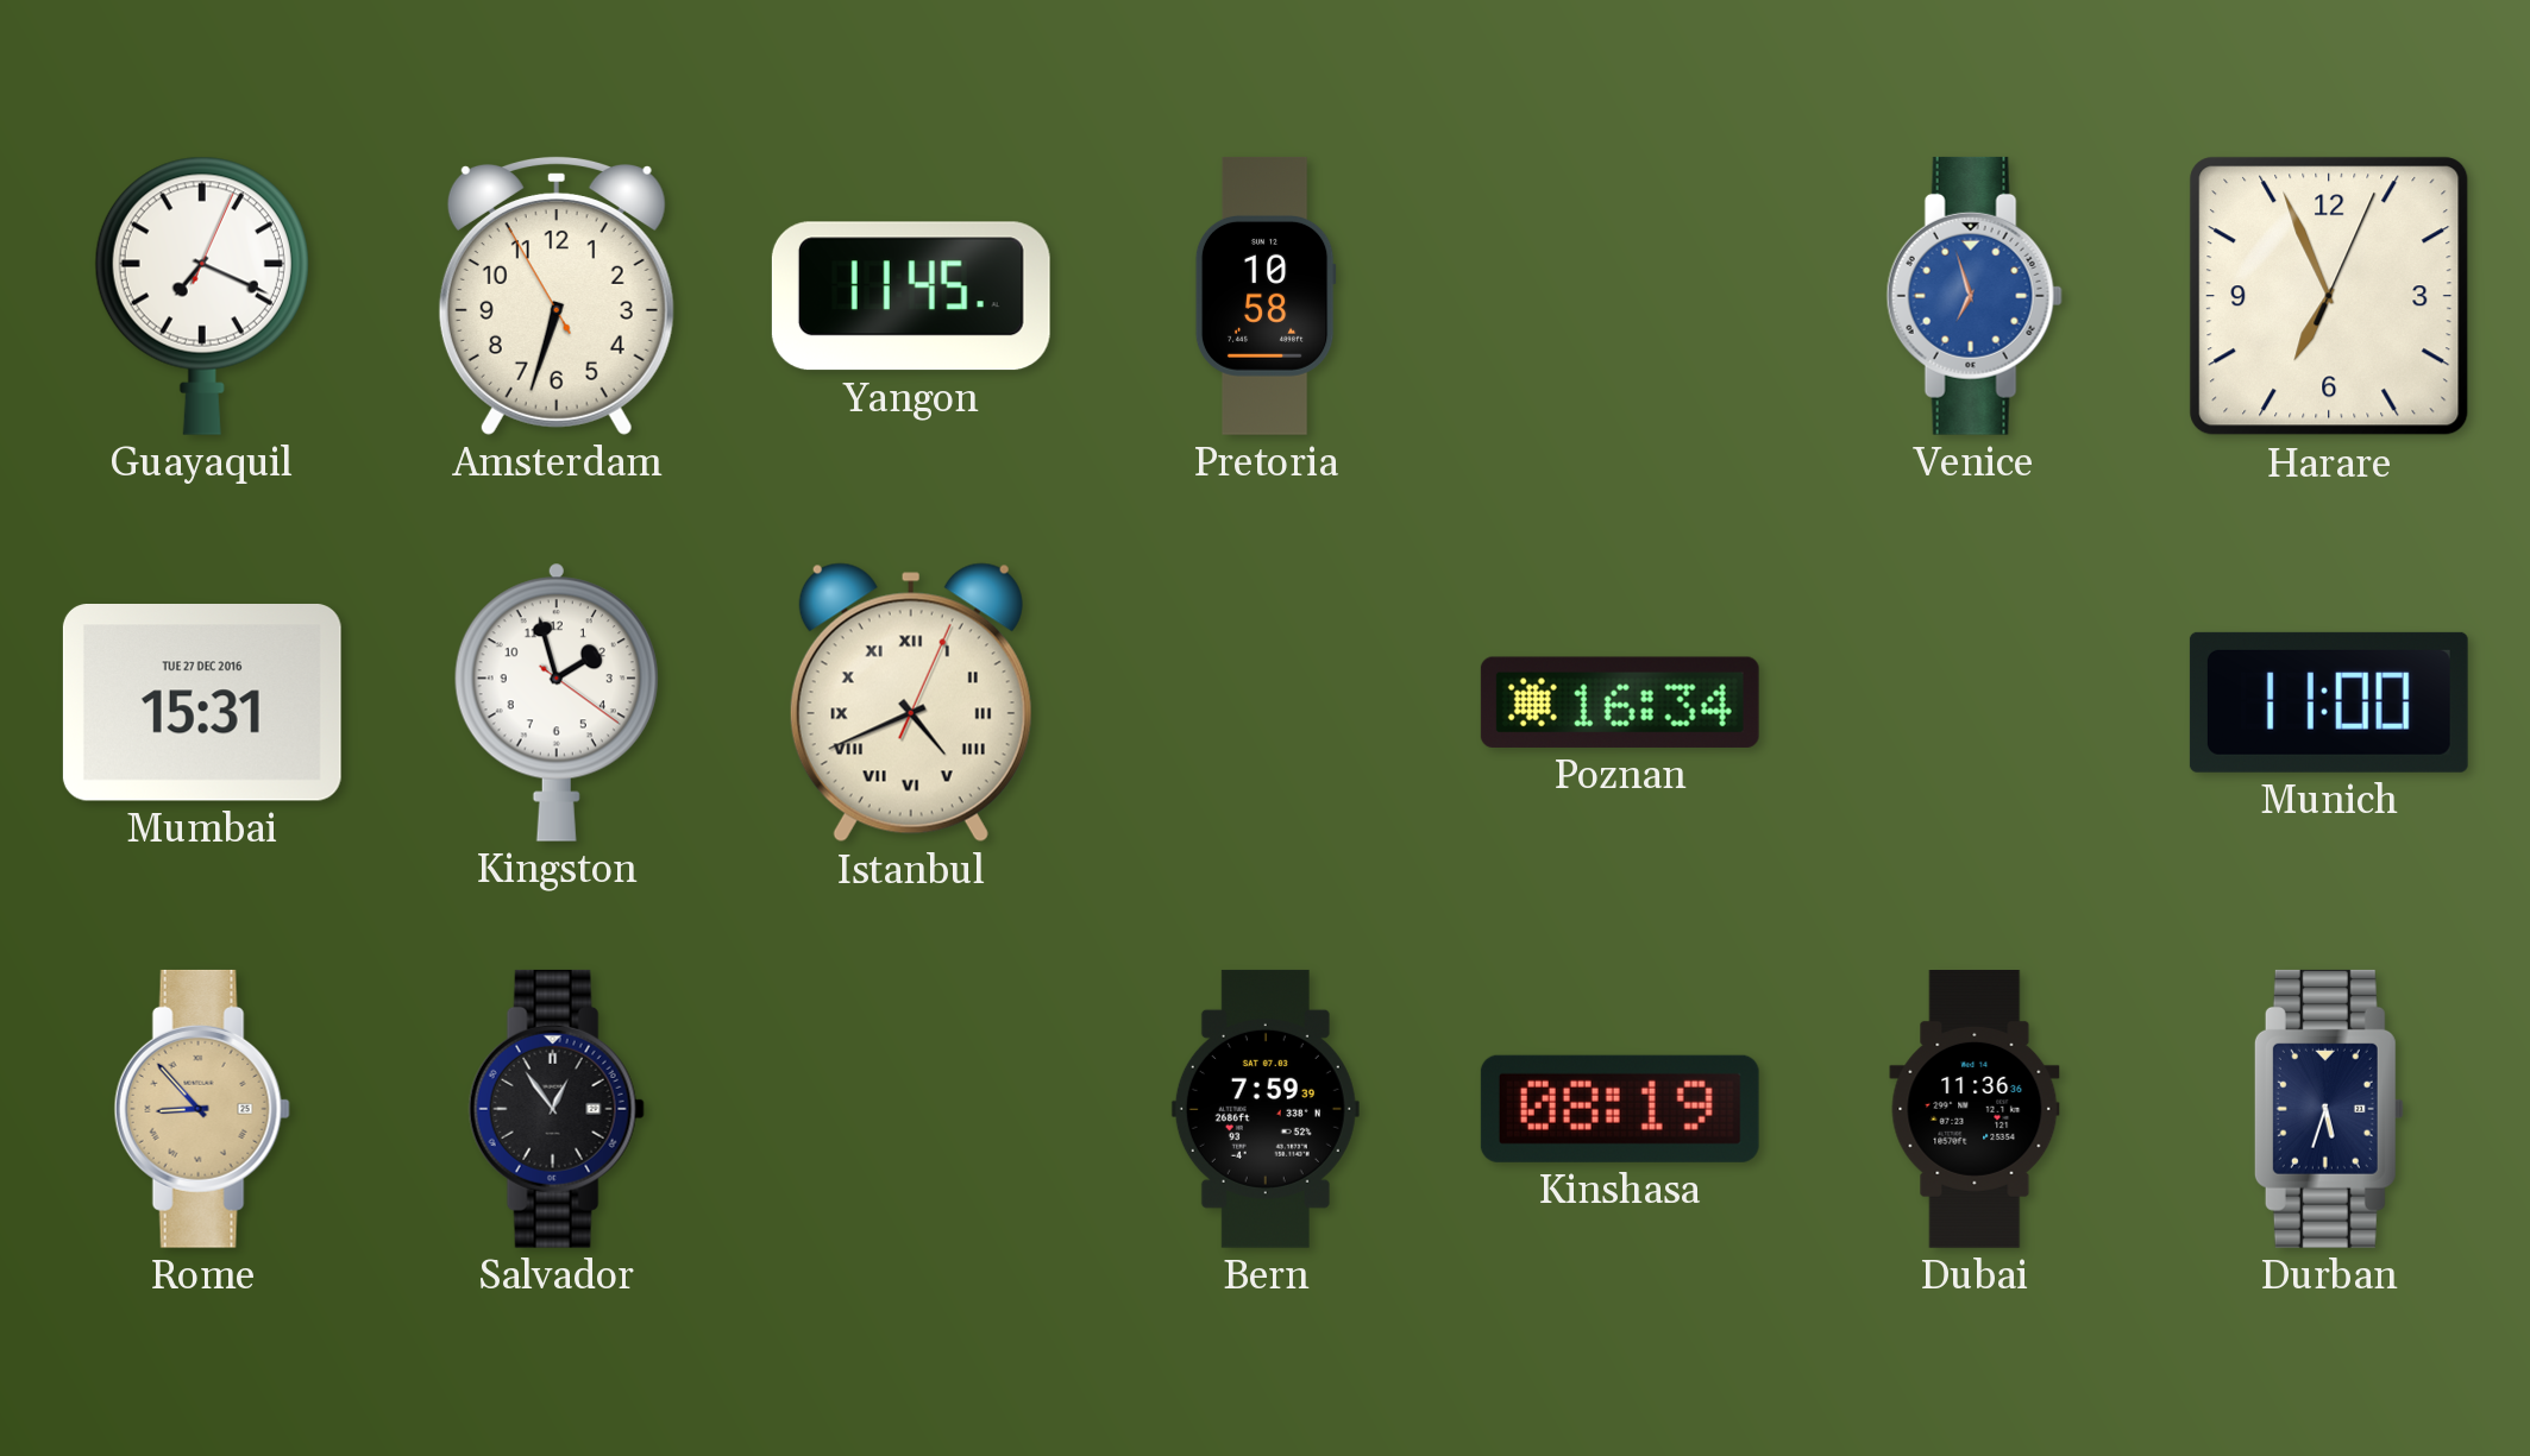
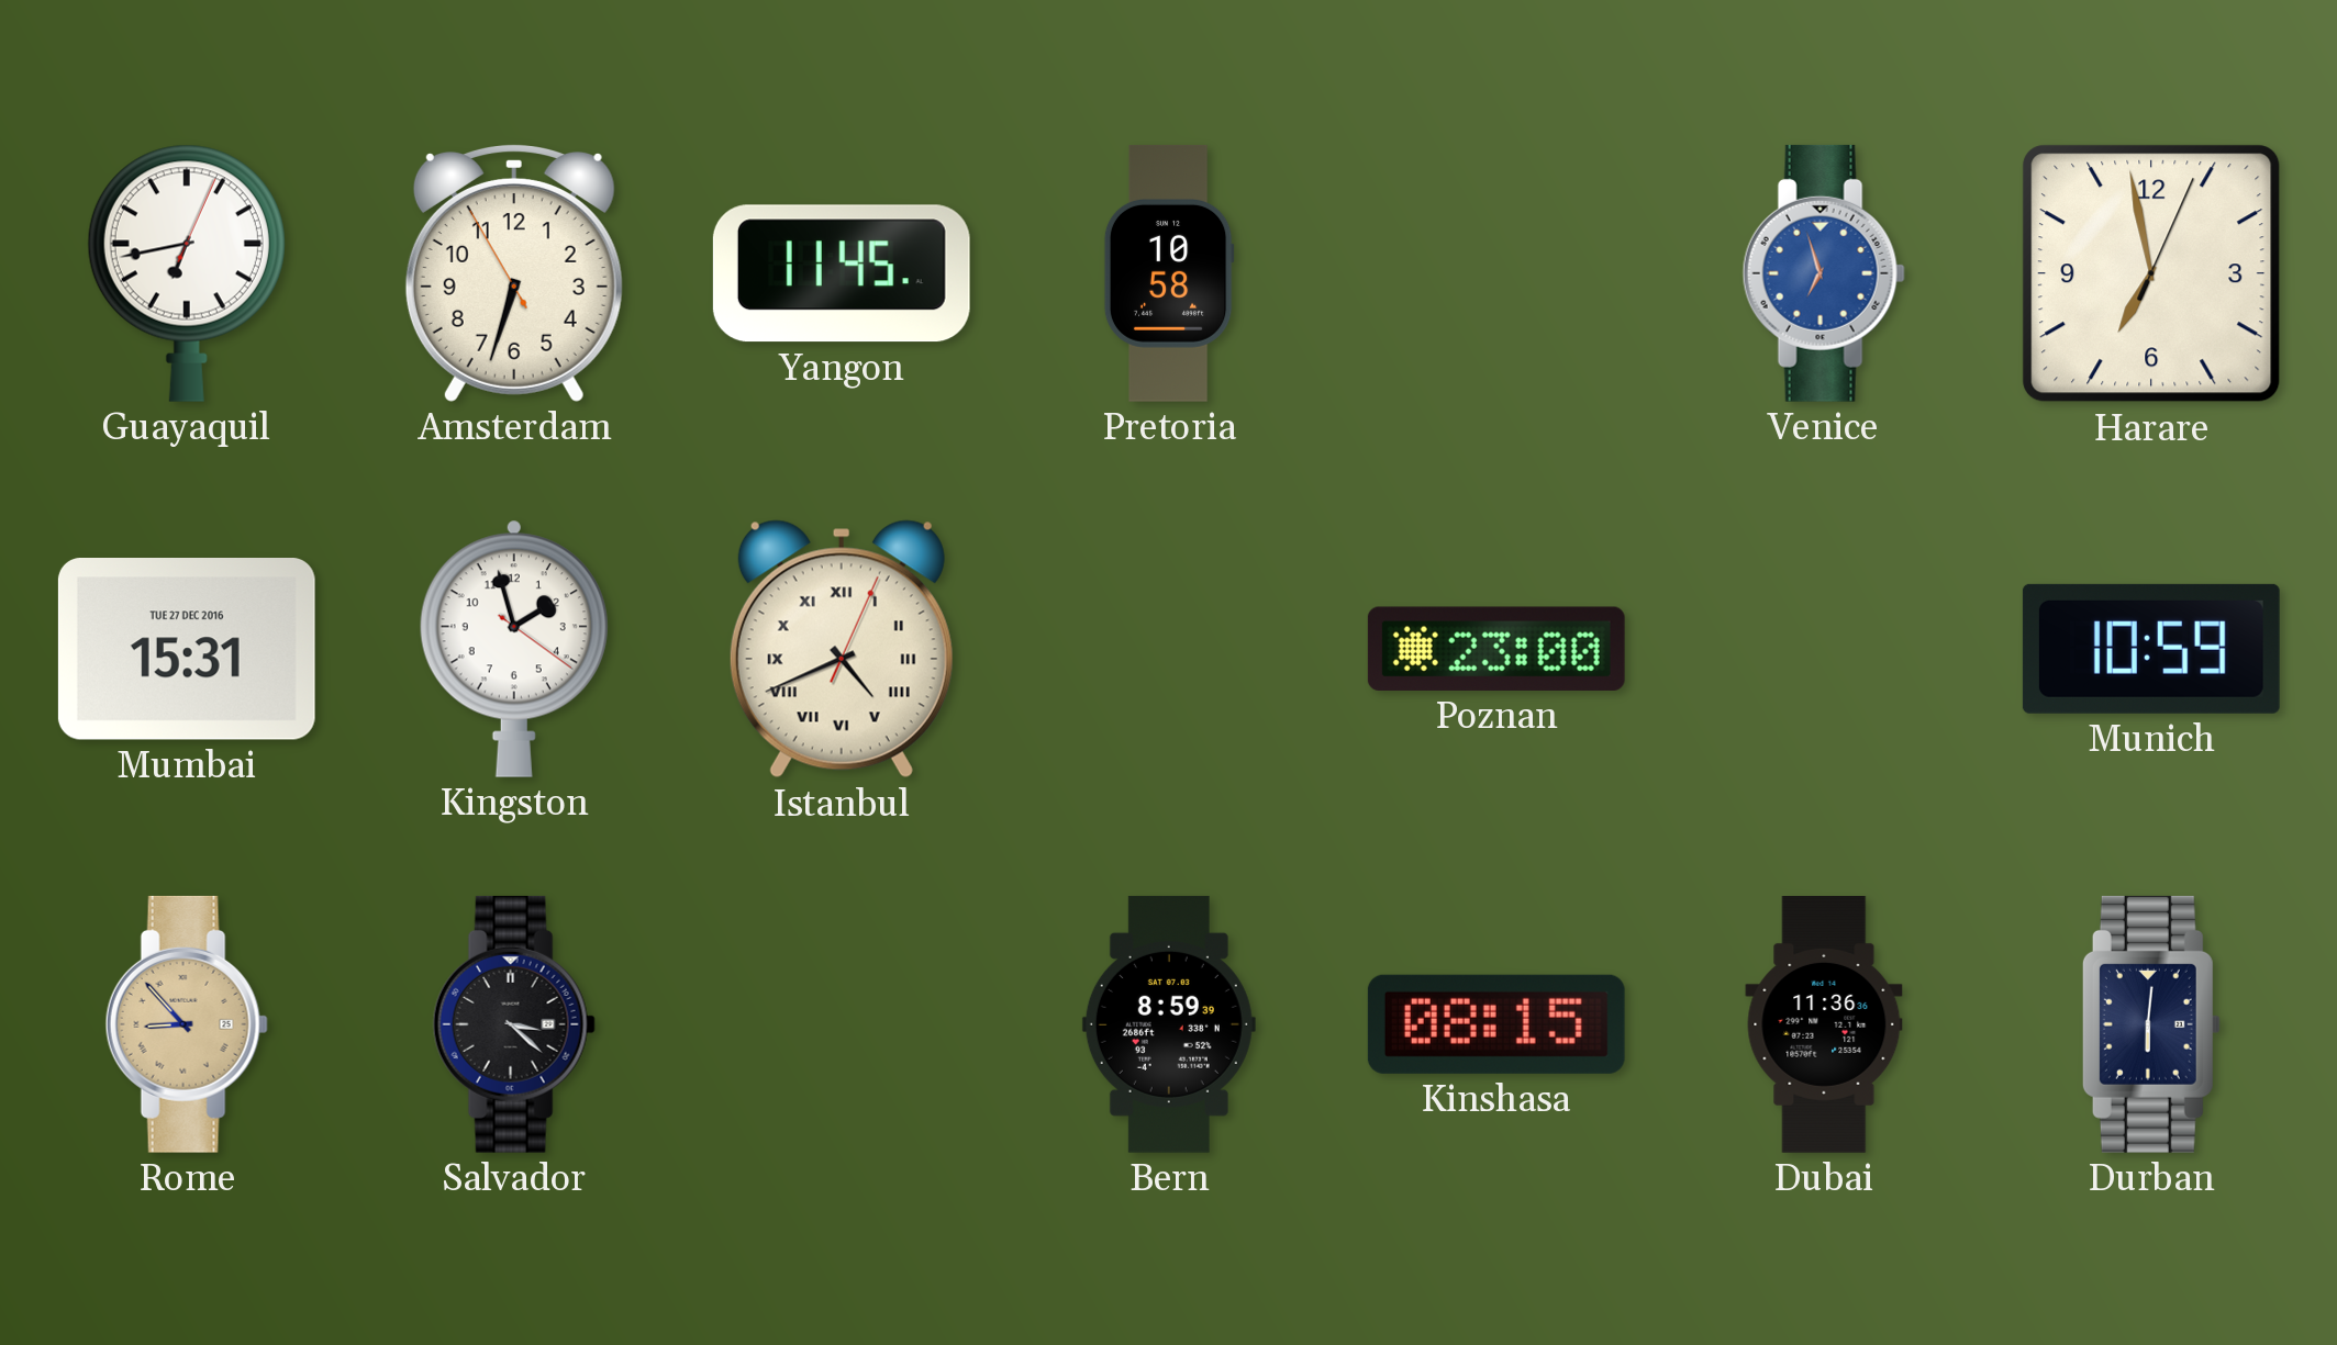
Guayaquil: 7:19 -> 6:43 (187, 273)
Harare: 6:56 -> 6:58 (2151, 273)
Poznan: 16:34 -> 23:00 (1496, 649)
Munich: 11:00 -> 10:59 (2151, 649)
Salvador: 12:54 -> 3:22 (514, 1024)
Bern: 7:59 -> 8:59 (1169, 1024)
Kinshasa: 08:19 -> 08:15 (1496, 1024)
Durban: 5:33 -> 6:01 (2151, 1024)
